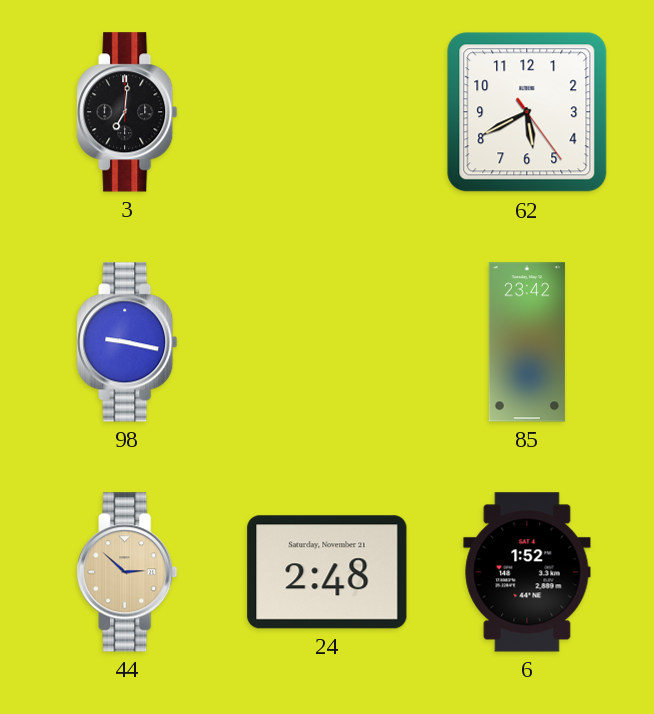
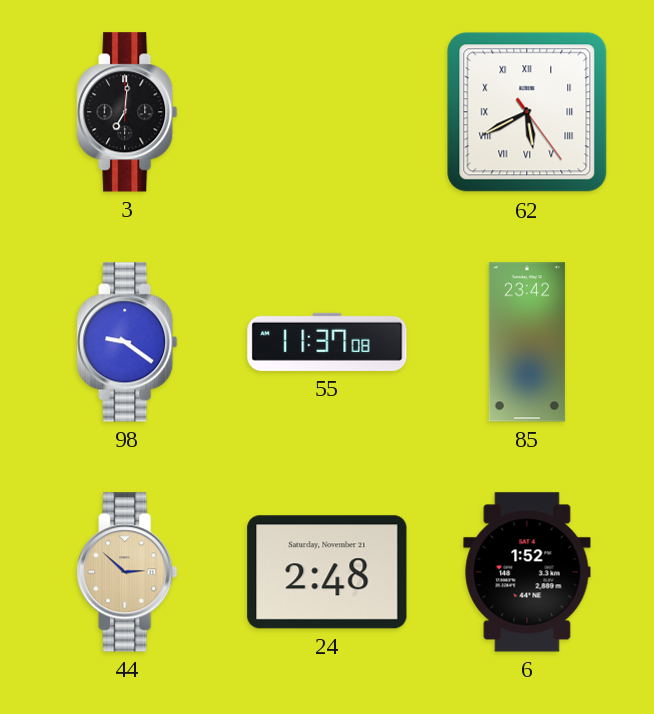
62 numerals: Arabic -> Roman (527, 112)
98: 9:17 -> 9:21 (127, 342)
55: none -> 11:37 (327, 342)
